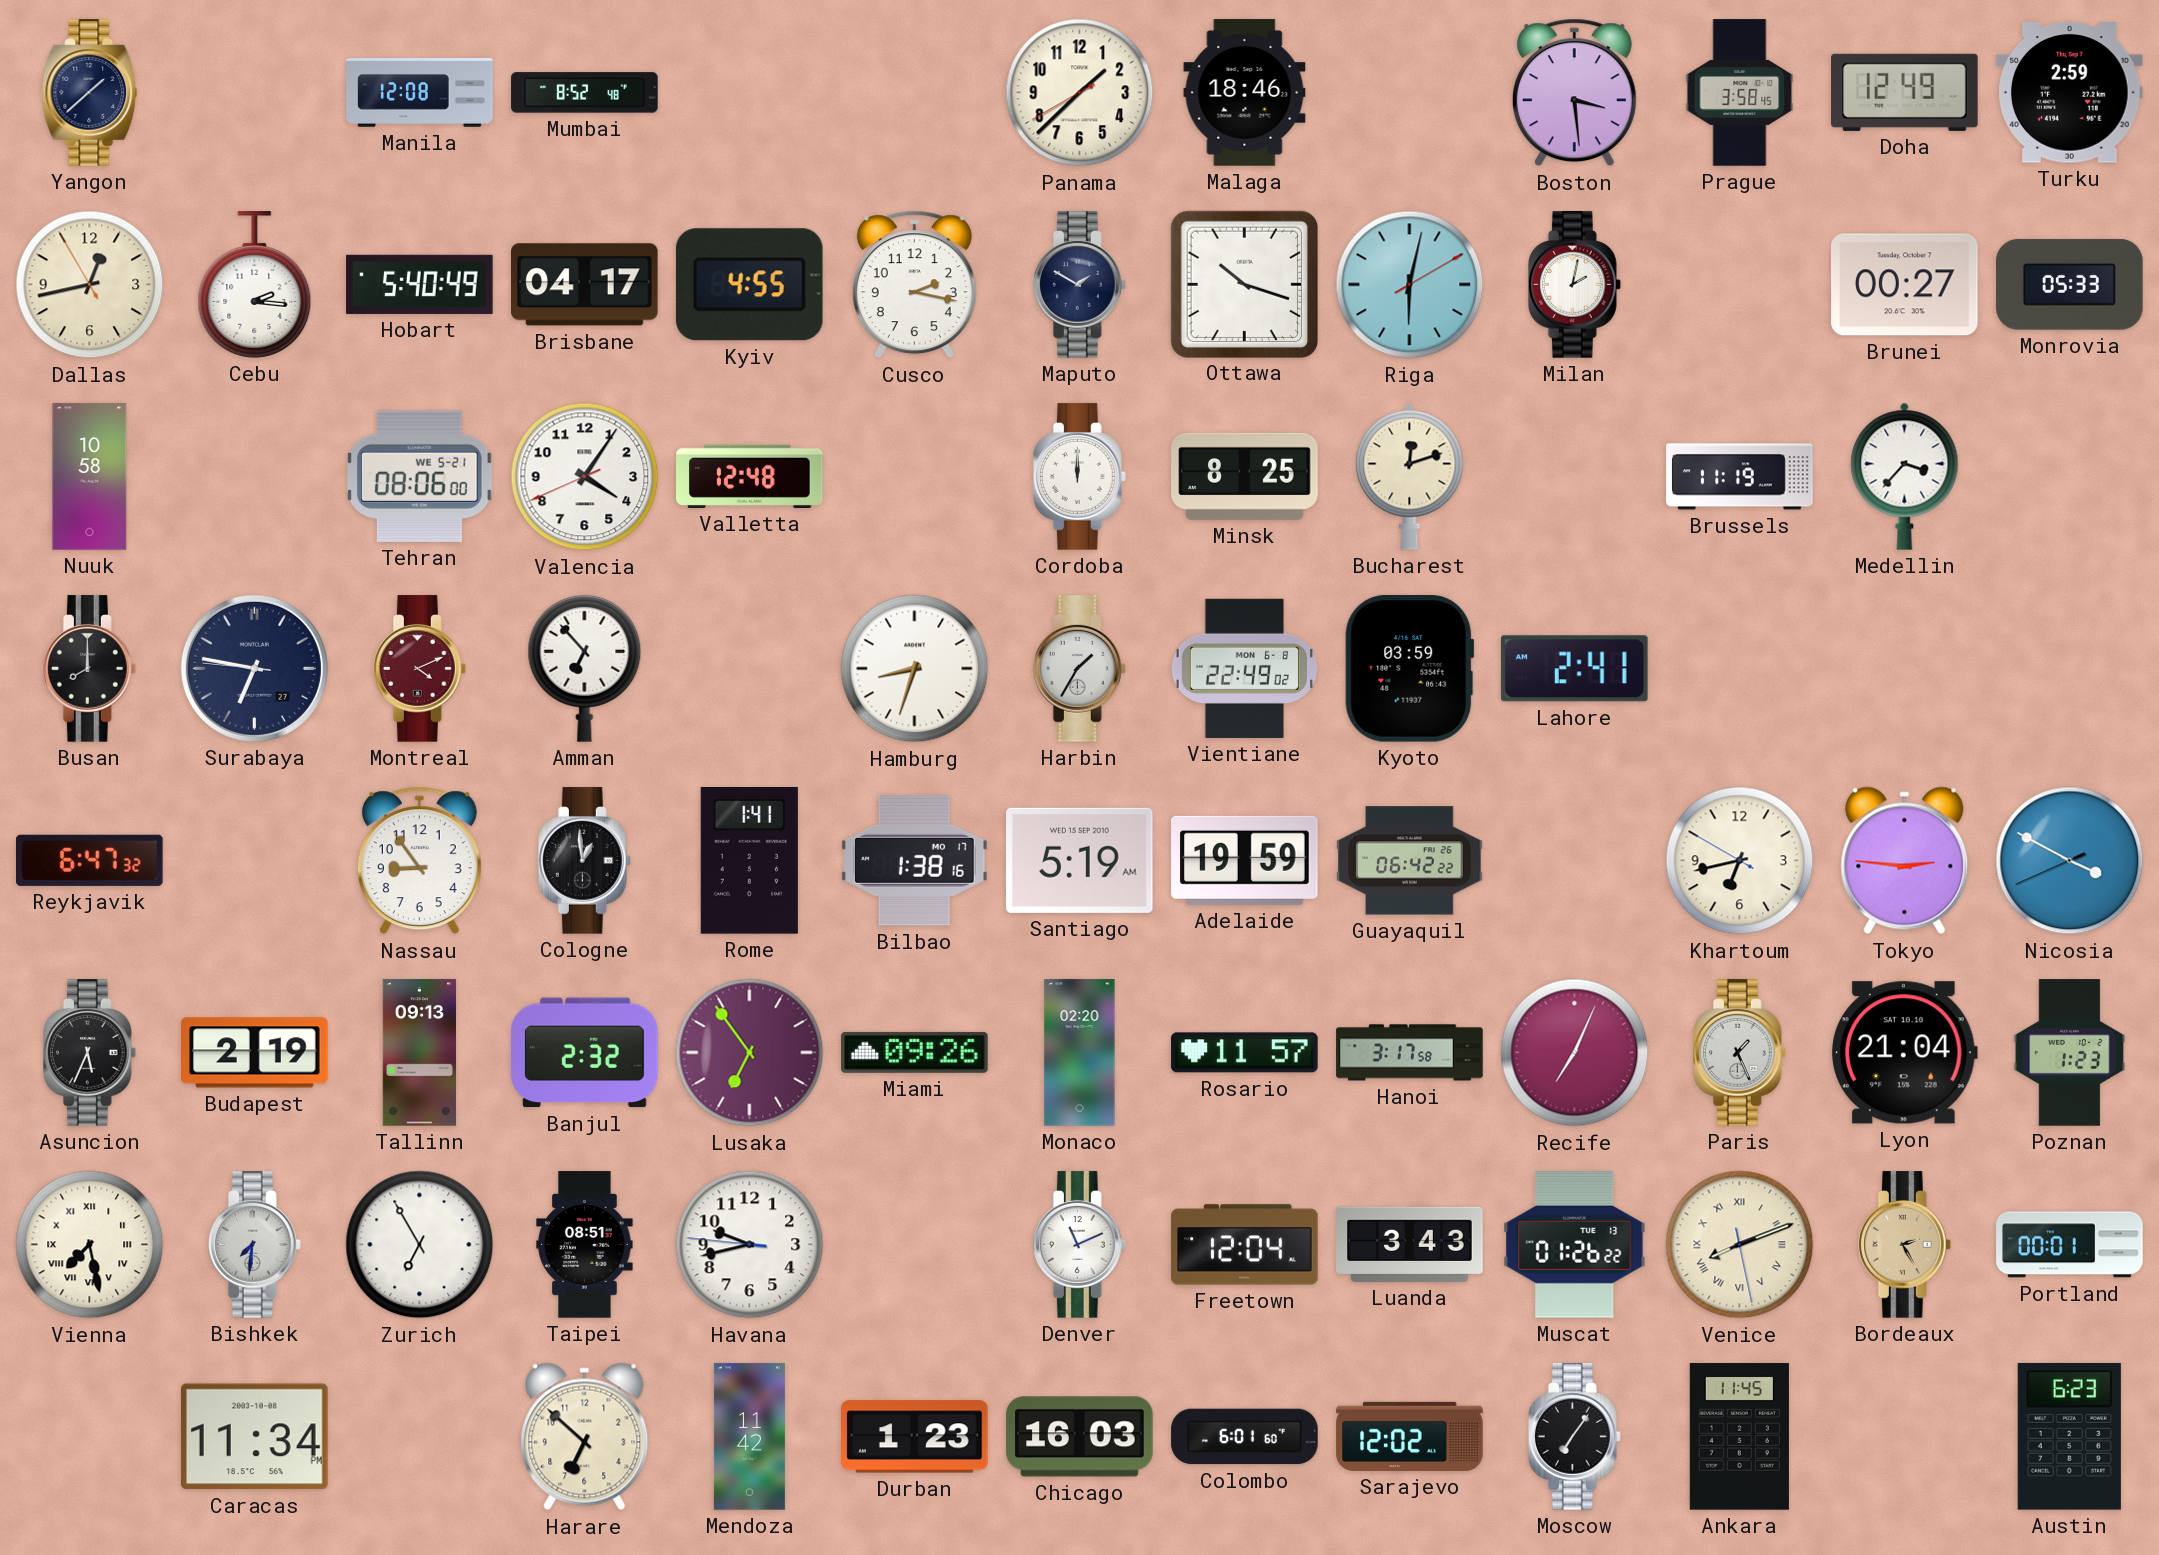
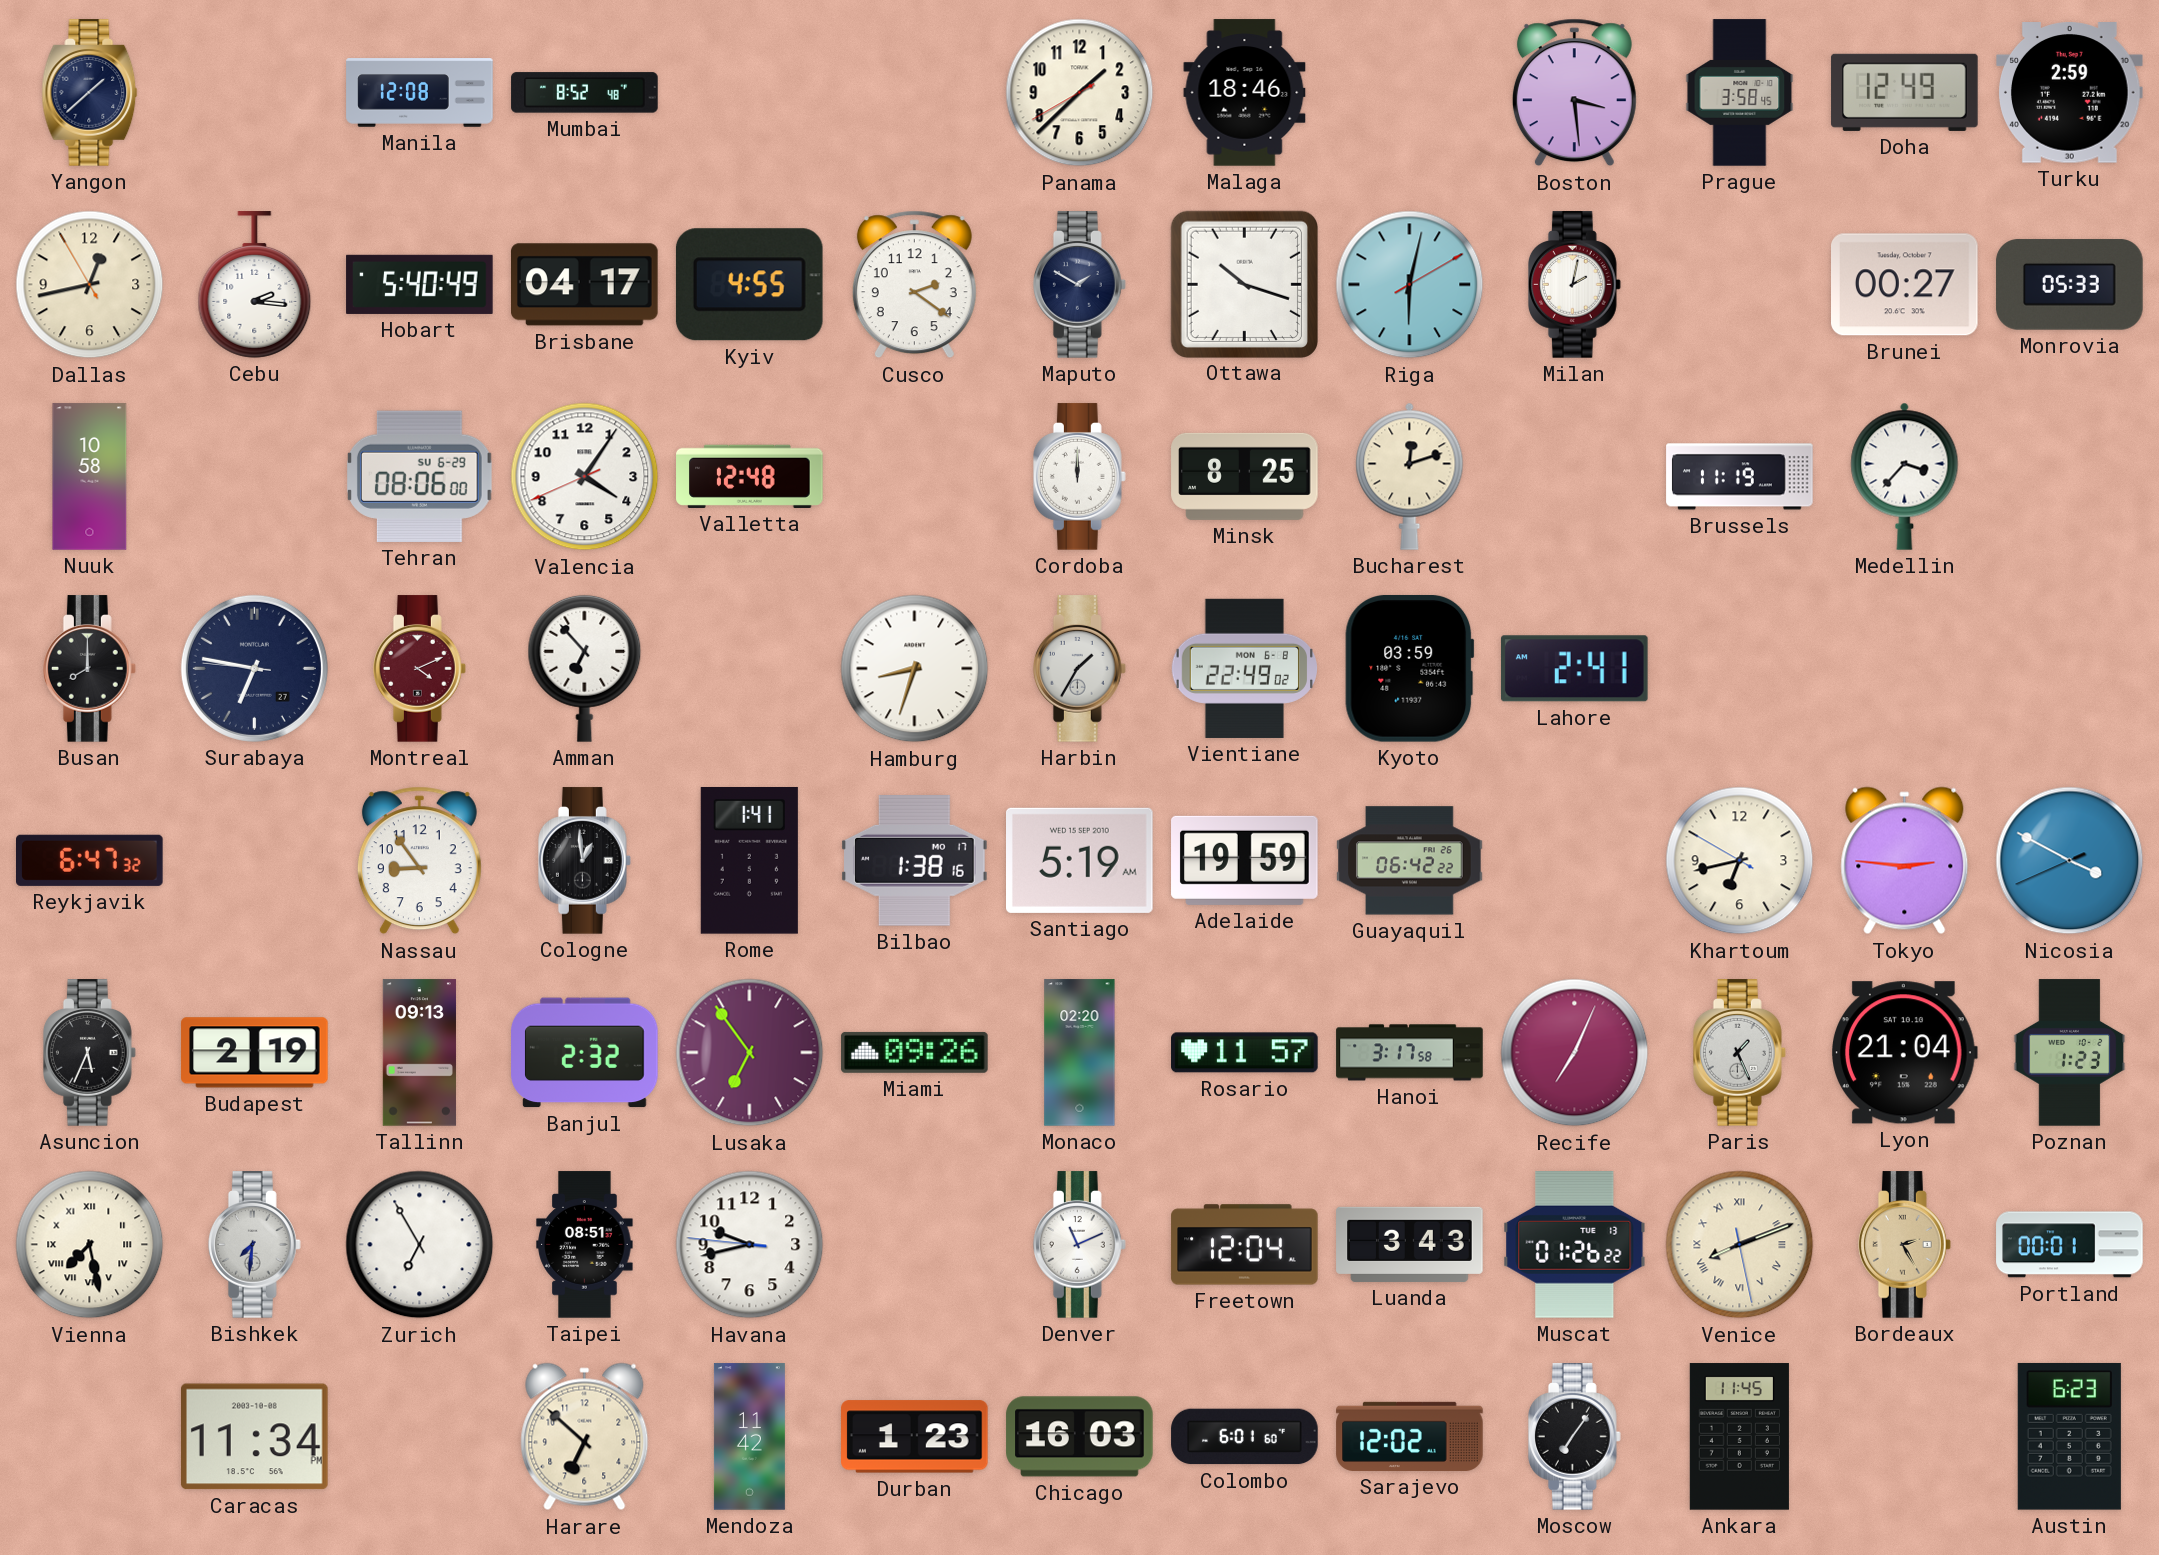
Cusco: 2:17 -> 2:21 (914, 285)
Tehran date: WE 5-21 -> SU 6-29 (419, 476)
